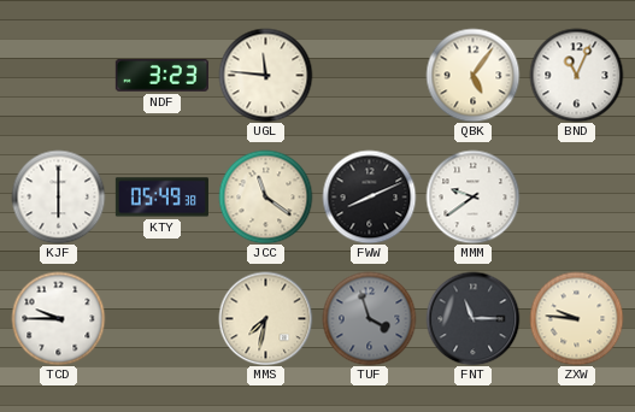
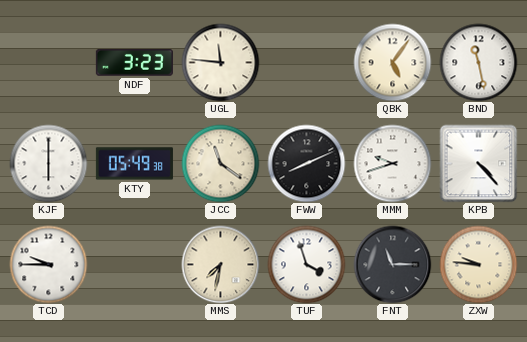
BND: 11:04 -> 11:28 (478, 62)
MMM: 9:39 -> 9:42 (392, 163)
KPB: none -> 4:23 (478, 163)
TUF dial: grey -> white (306, 264)
